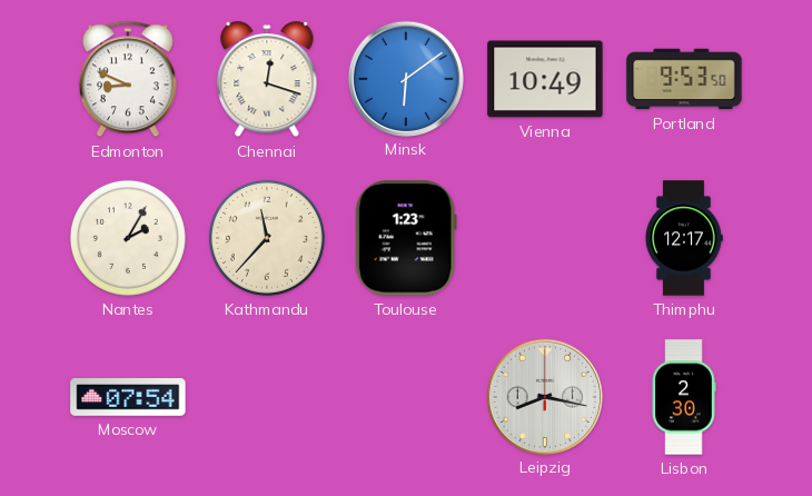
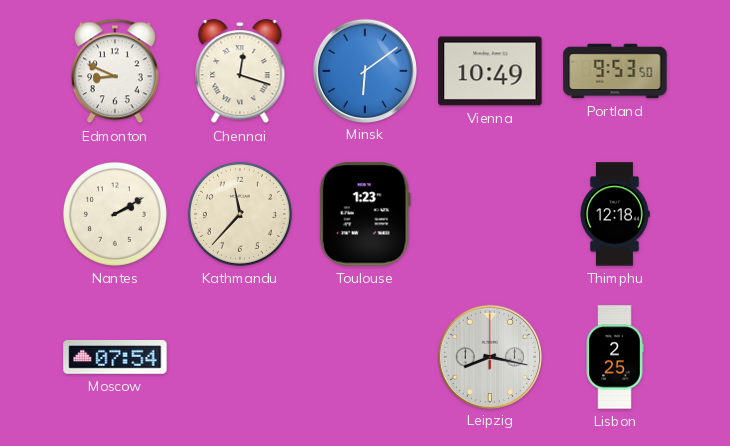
Nantes: 2:05 -> 2:10 (115, 214)
Thimphu: 12:17 -> 12:18 (615, 214)
Lisbon: 2:30 -> 2:25 (615, 357)
